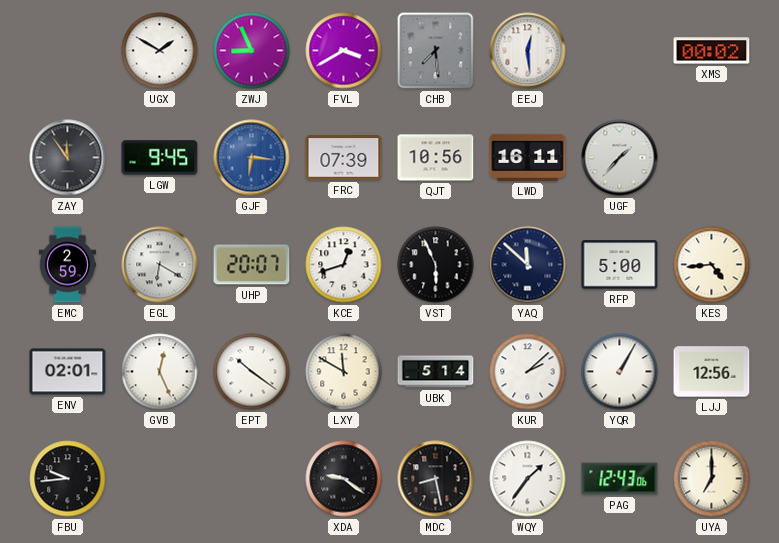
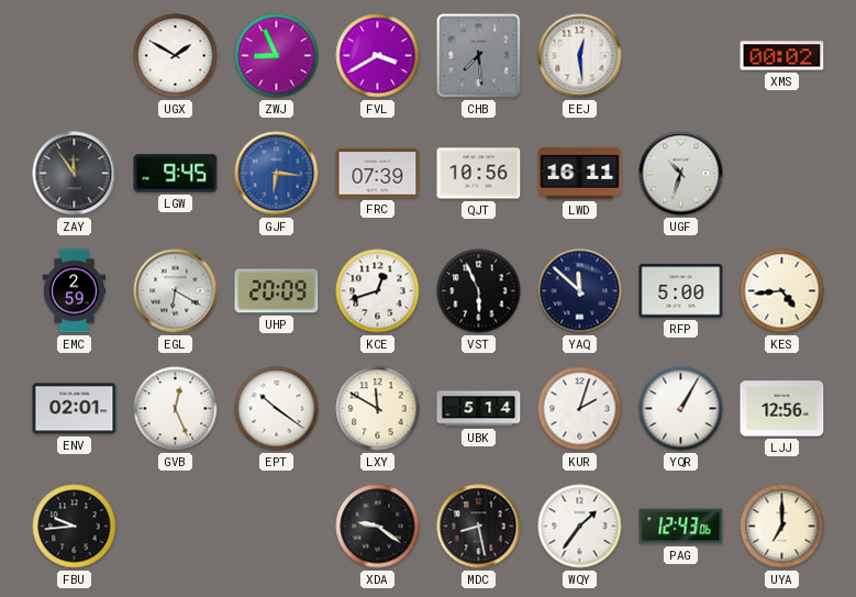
UGF: 1:37 -> 10:33 (681, 174)
UHP: 20:07 -> 20:09 (277, 291)
KUR: 2:08 -> 2:03 (580, 409)
